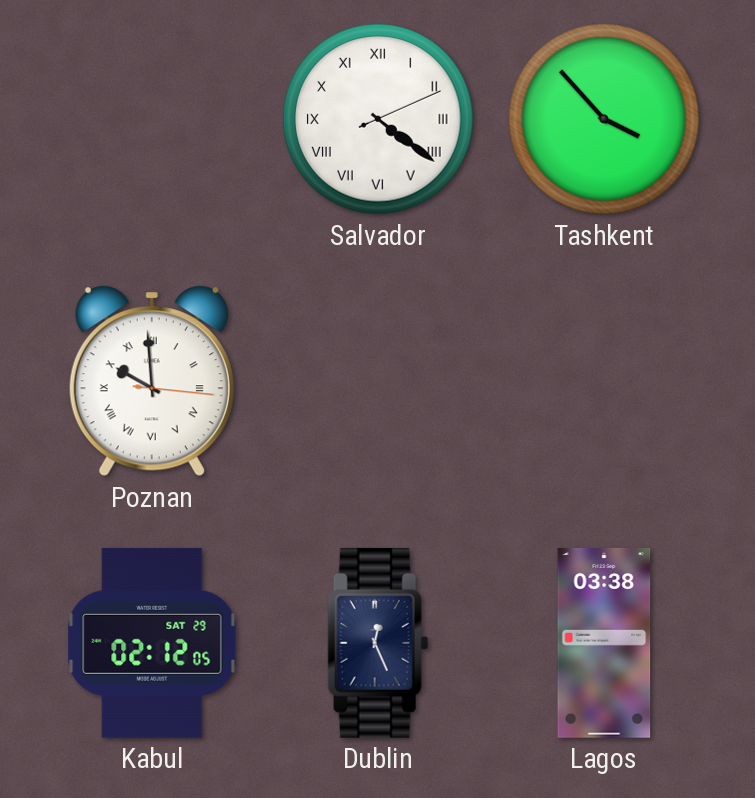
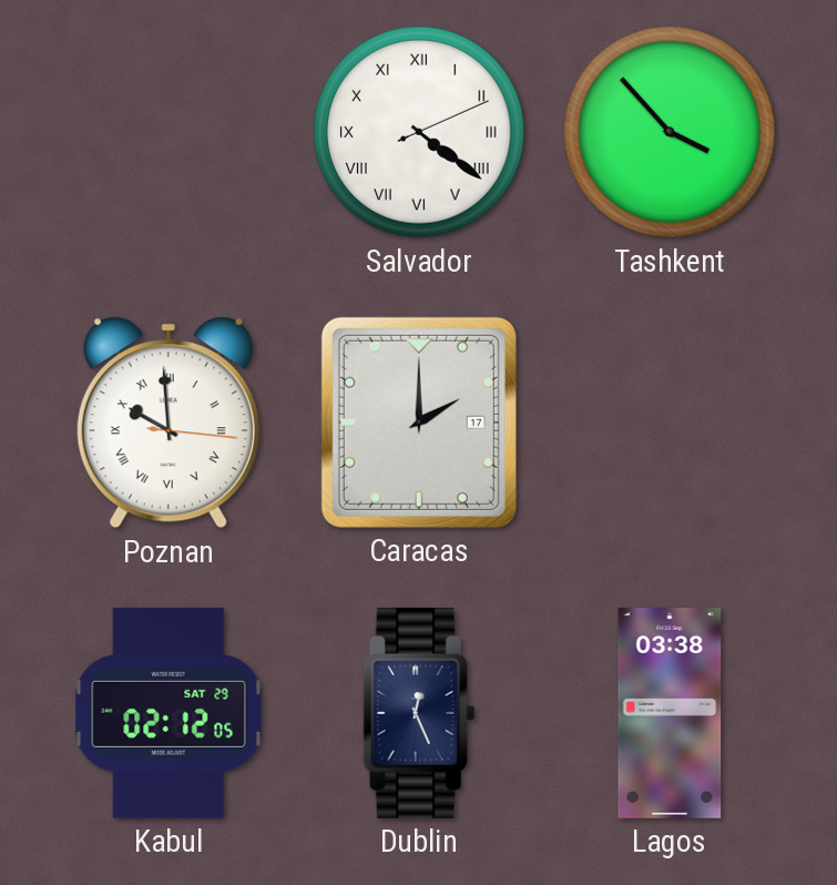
Caracas: none -> 2:00 (419, 423)
